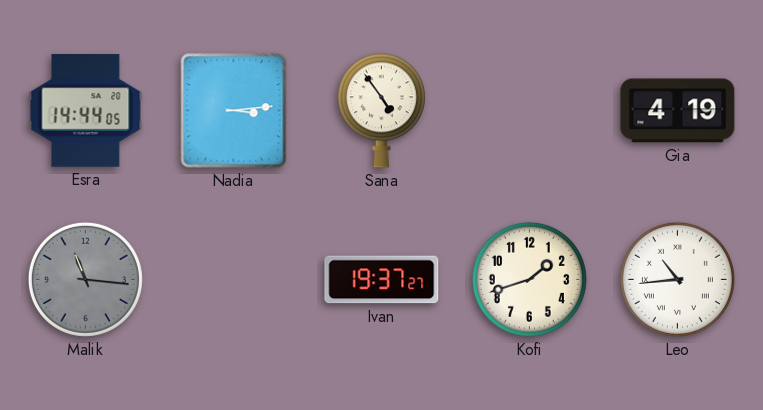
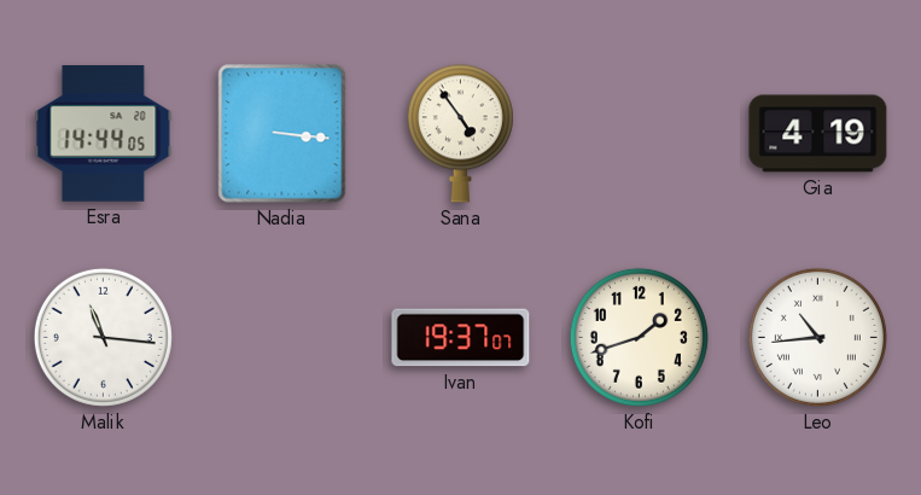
Nadia: 3:14 -> 3:16 (282, 134)
Malik dial: grey -> white (103, 337)
Ivan: 19:37:27 -> 19:37:07 (461, 338)
